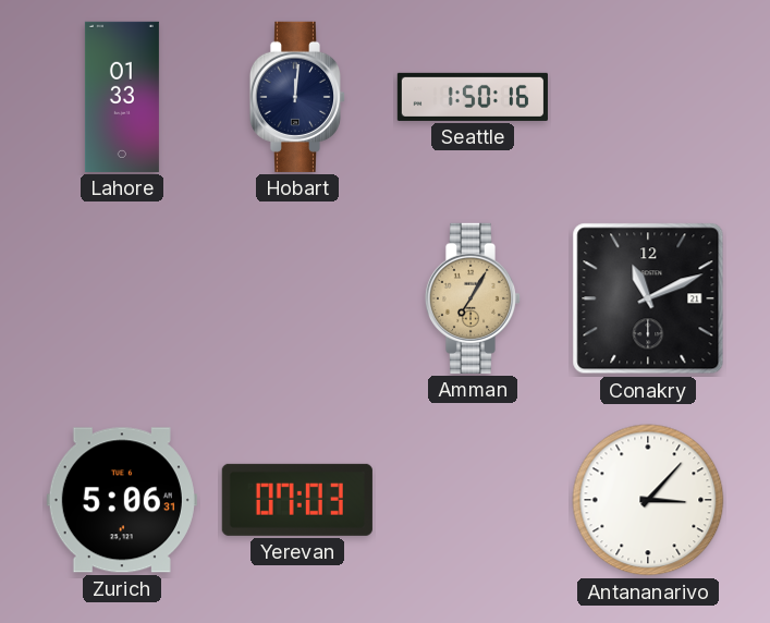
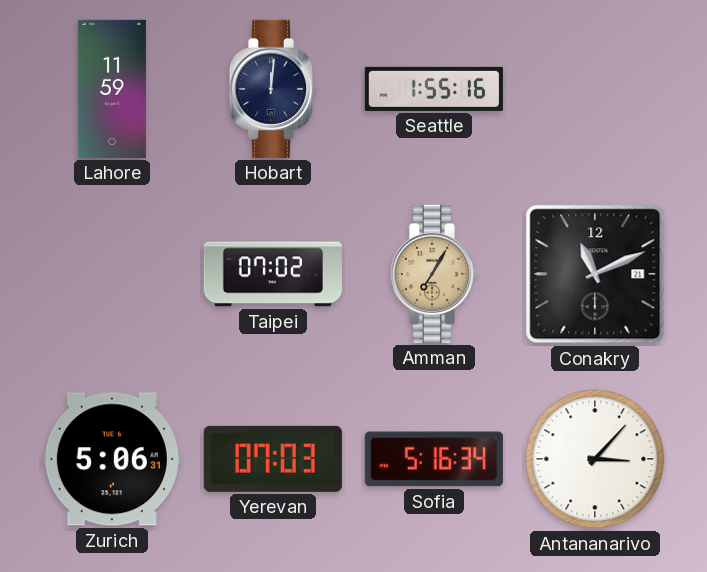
Lahore: 01:33 -> 11:59 (112, 89)
Seattle: 1:50 -> 1:55 (434, 89)
Taipei: none -> 07:02 (273, 274)
Sofia: none -> 5:16 (434, 459)
